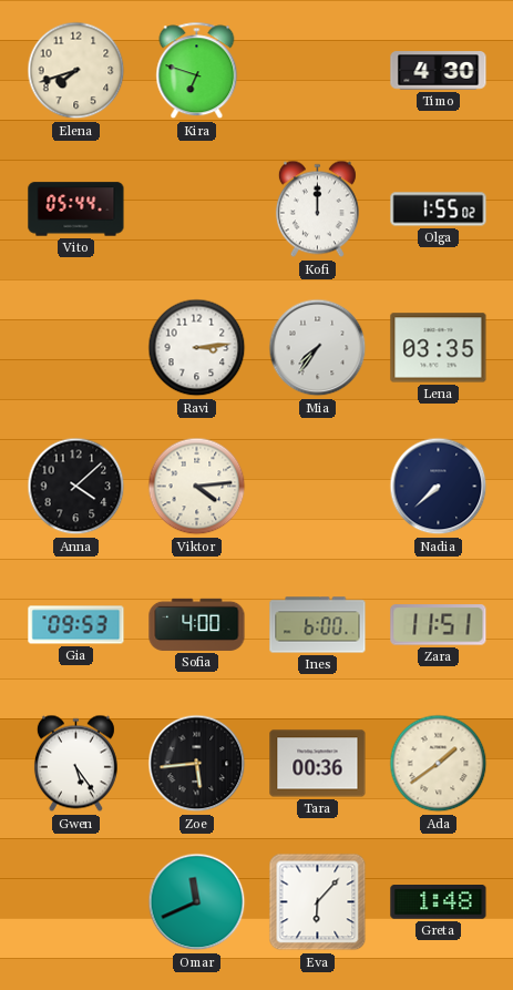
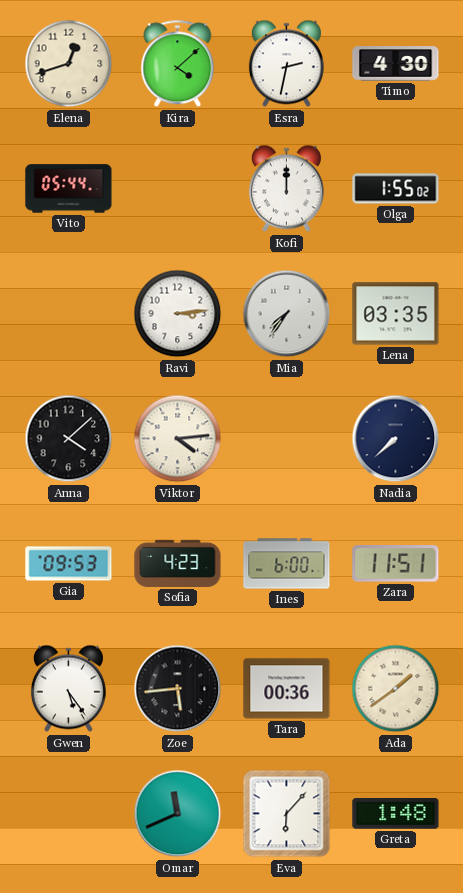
Elena: 7:42 -> 12:42 (69, 64)
Kira: 6:48 -> 4:08 (178, 64)
Esra: none -> 2:32 (286, 64)
Sofia: 4:00 -> 4:23 (178, 563)
